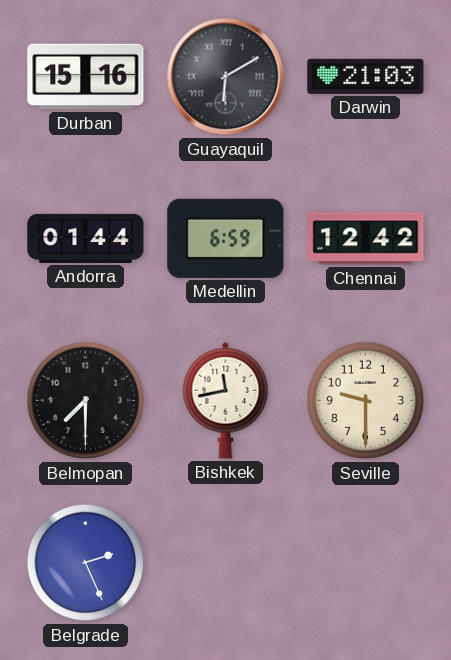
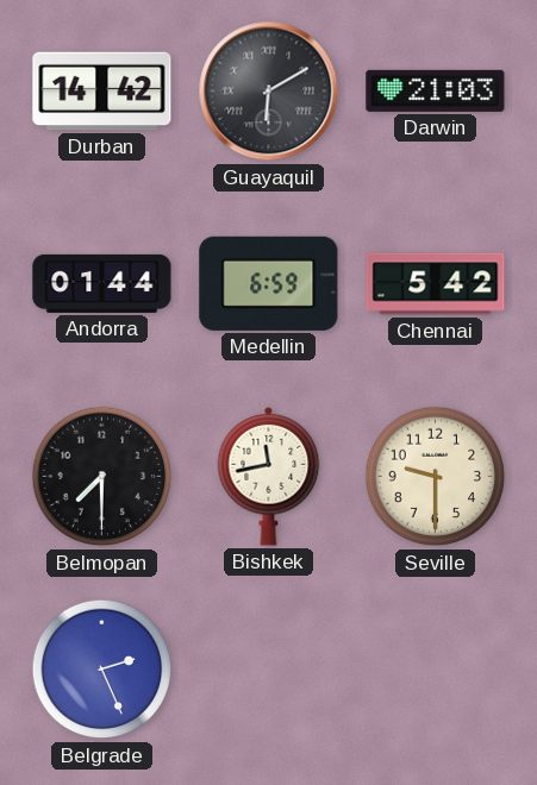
Durban: 15:16 -> 14:42 (102, 92)
Chennai: 12:42 -> 5:42 (436, 284)
